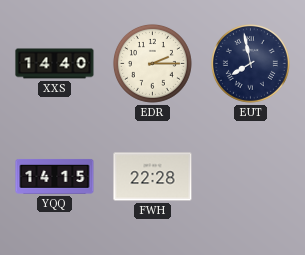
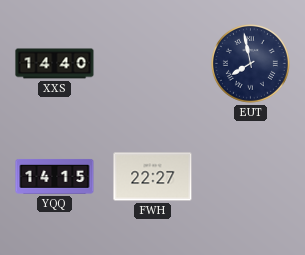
EDR: 2:15 -> none (152, 63)
FWH: 22:28 -> 22:27 (153, 177)
